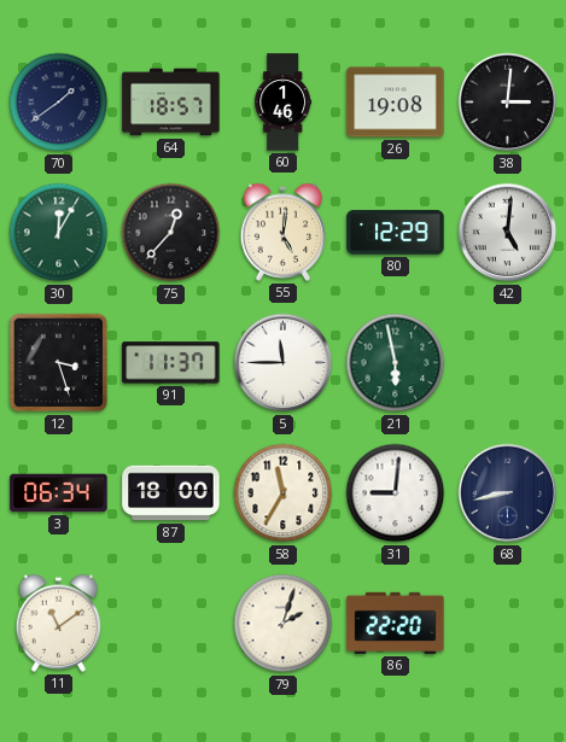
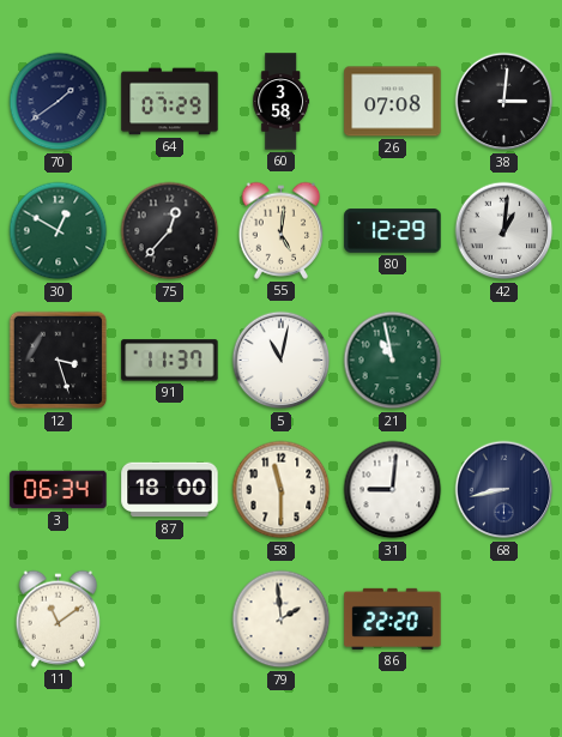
64: 18:57 -> 07:29 (170, 102)
60: 1:46 -> 3:58 (282, 102)
26: 19:08 -> 07:08 (393, 102)
30: 12:05 -> 12:50 (59, 231)
42: 5:01 -> 1:01 (504, 231)
5: 11:45 -> 11:02 (282, 361)
21: 5:58 -> 10:58 (393, 361)
58: 11:35 -> 11:30 (282, 490)
79: 2:03 -> 1:59 (282, 620)
